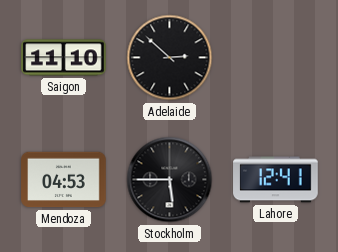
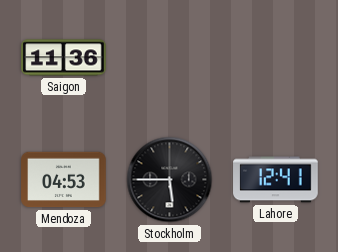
Saigon: 11:10 -> 11:36 (64, 58)
Adelaide: 2:52 -> none (170, 58)
